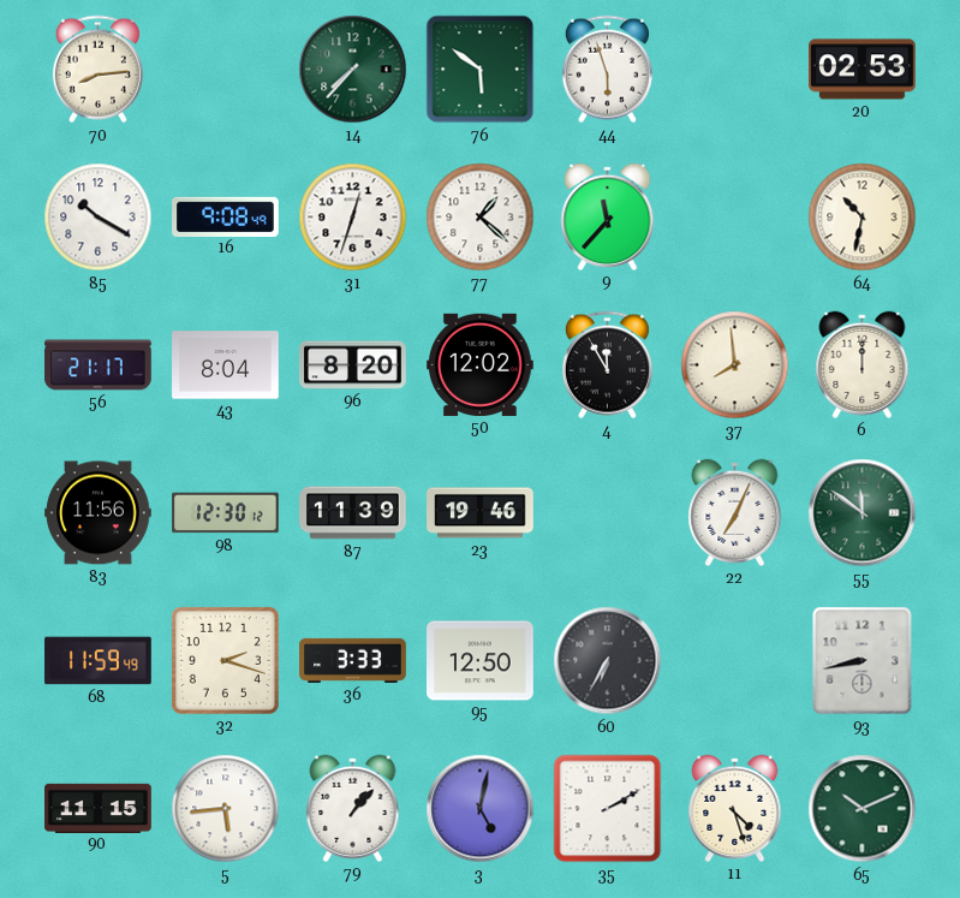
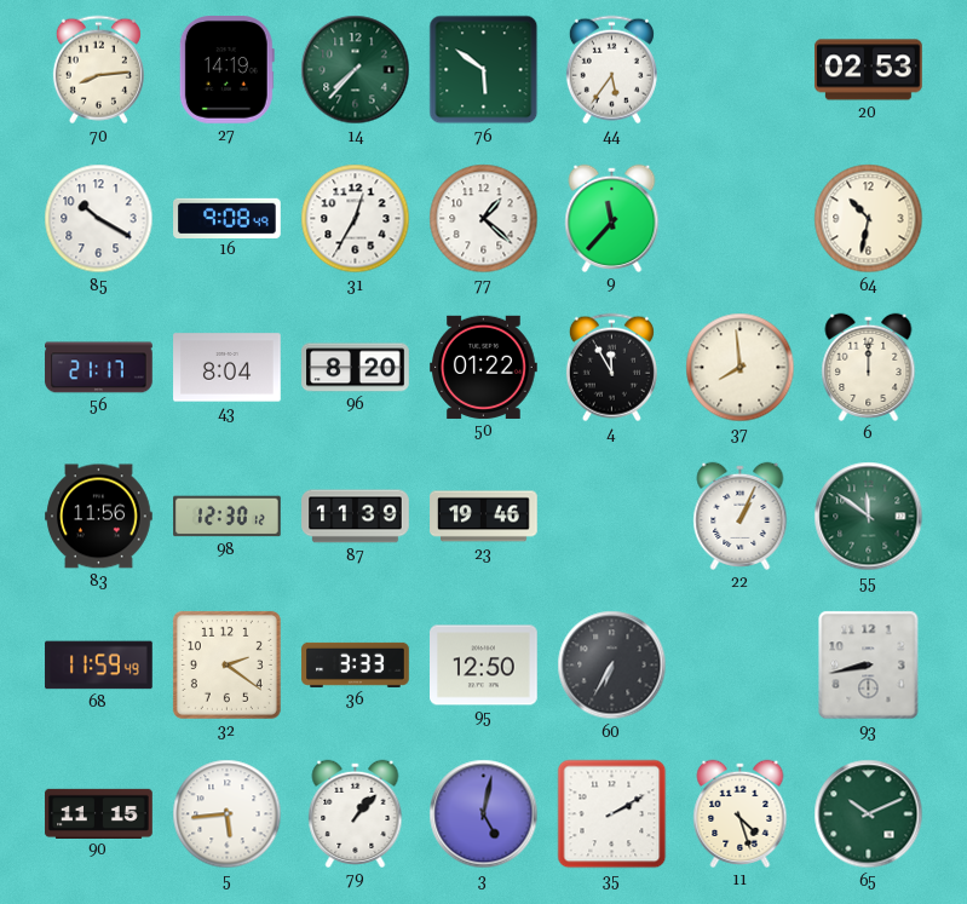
27: none -> 14:19 (226, 70)
44: 5:57 -> 5:36 (611, 70)
31: 12:33 -> 12:35 (356, 219)
50: 12:02 -> 01:22 (484, 367)
22: 7:04 -> 1:04 (741, 516)
32: 2:18 -> 2:21 (226, 664)
